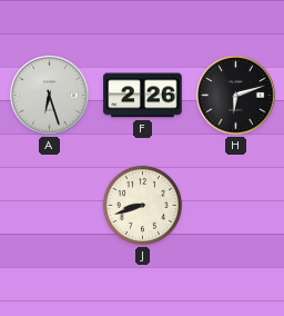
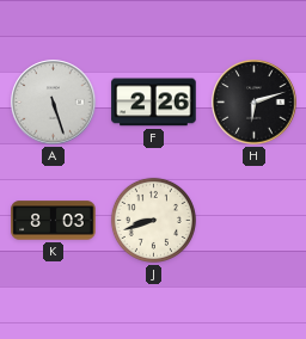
A: 6:27 -> 5:27 (54, 103)
K: none -> 8:03 (54, 221)
